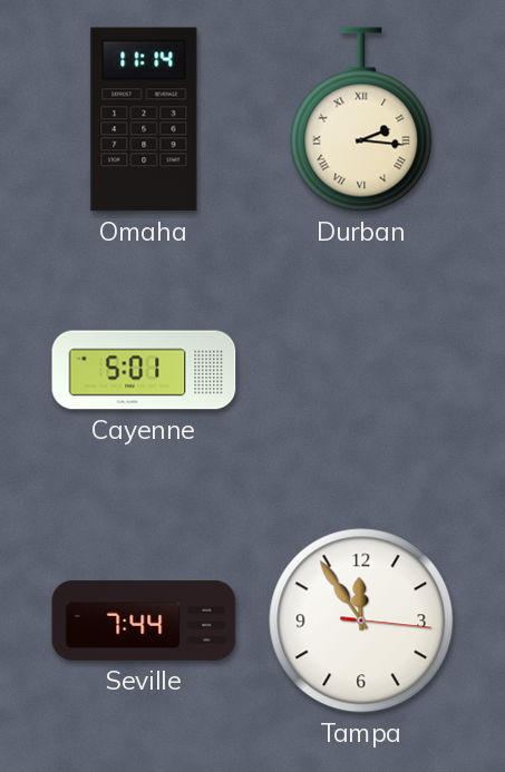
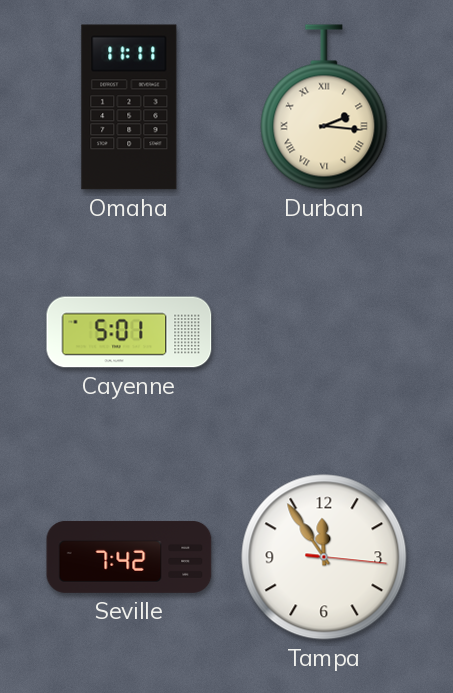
Omaha: 11:14 -> 11:11 (129, 107)
Seville: 7:44 -> 7:42 (129, 557)
